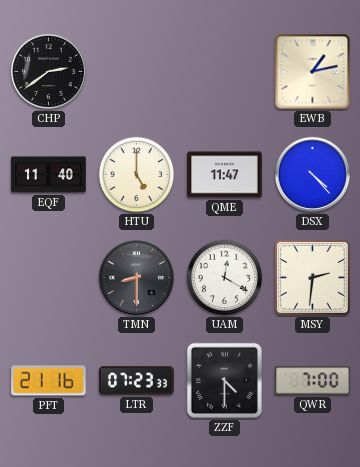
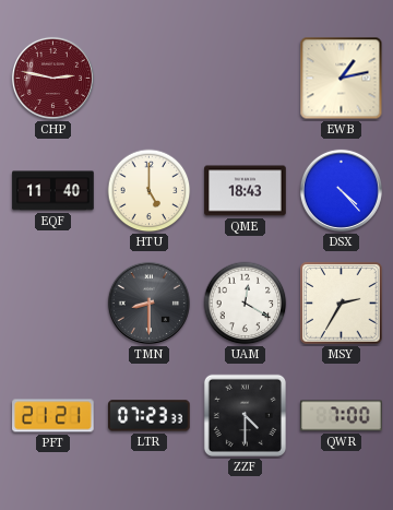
CHP: 2:39 -> 2:47 (52, 78)
CHP dial: black -> burgundy (52, 78)
QME: 11:47 -> 18:43 (246, 191)
MSY: 2:31 -> 2:35 (342, 304)
PFT: 21:16 -> 21:21 (53, 416)
